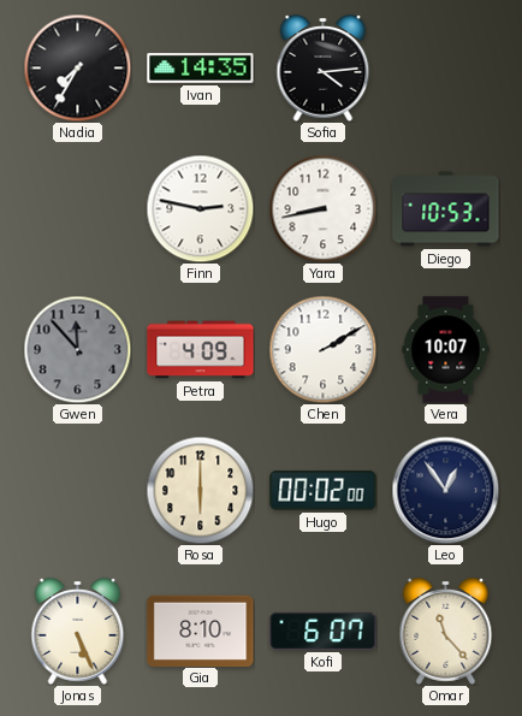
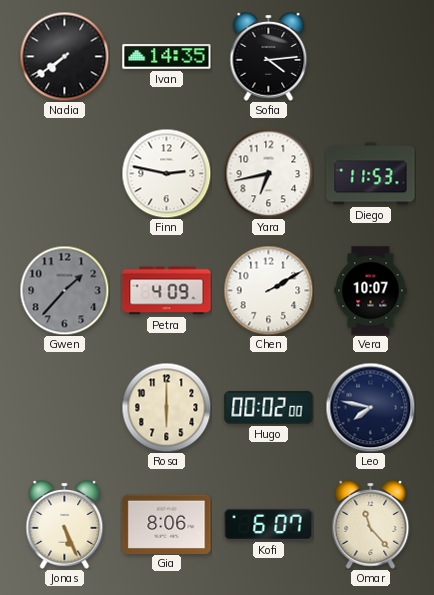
Nadia: 7:35 -> 7:39 (64, 56)
Yara: 8:43 -> 6:43 (268, 173)
Diego: 10:53 -> 11:53 (371, 174)
Gwen: 11:53 -> 1:37 (64, 290)
Leo: 12:54 -> 7:47 (370, 407)
Gia: 8:10 -> 8:06 (167, 524)
